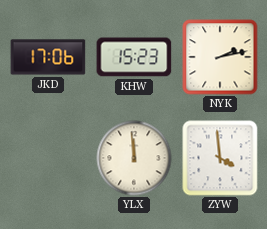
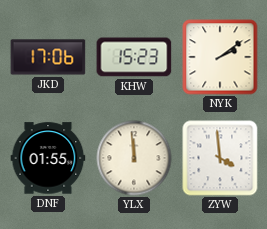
NYK: 2:13 -> 2:09 (220, 57)
DNF: none -> 01:55 (48, 158)
